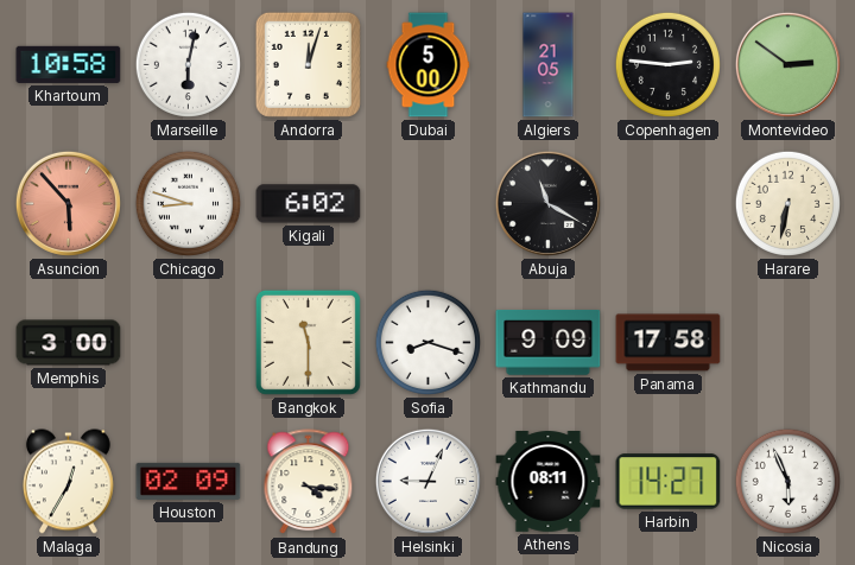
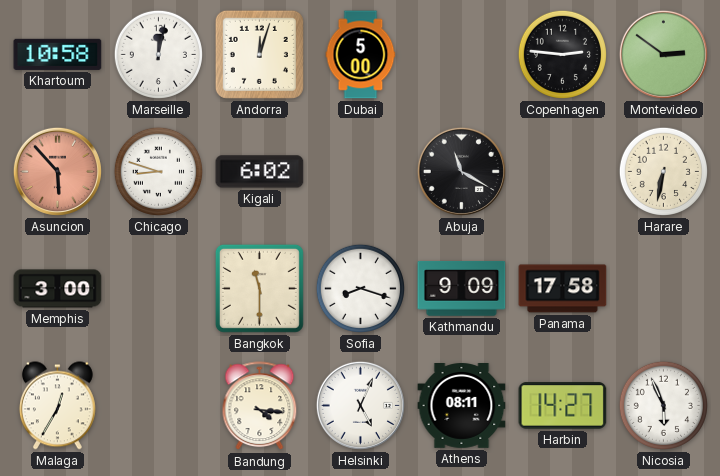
Marseille: 6:02 -> 12:02 (158, 54)
Algiers: 21:05 -> none (549, 65)
Houston: 02:09 -> none (189, 481)
Helsinki: 9:04 -> 5:04 (360, 405)
